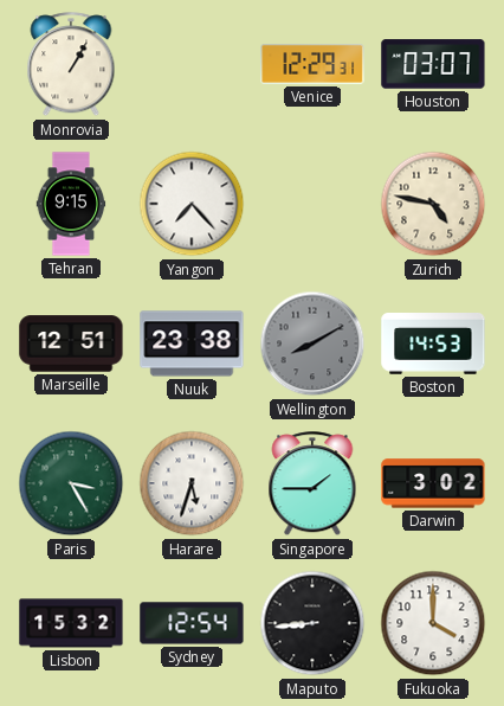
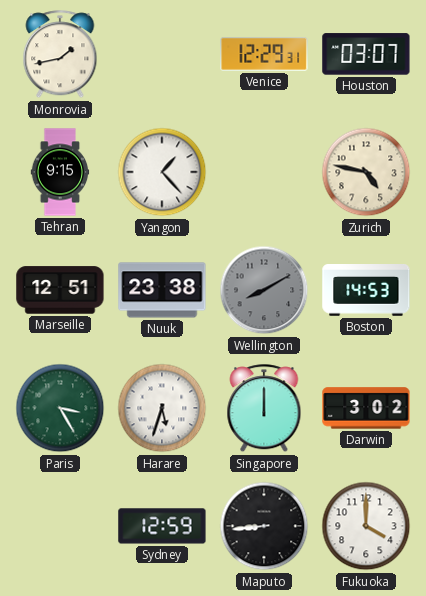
Monrovia: 1:05 -> 1:43 (60, 55)
Yangon: 7:23 -> 1:23 (162, 172)
Singapore: 1:45 -> 12:00 (264, 409)
Lisbon: 15:32 -> none (71, 623)
Sydney: 12:54 -> 12:59 (162, 526)
